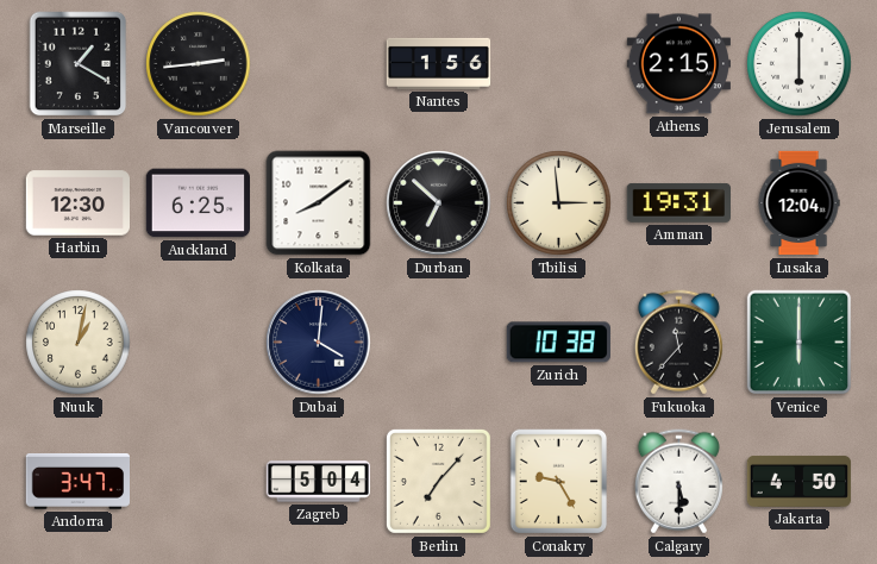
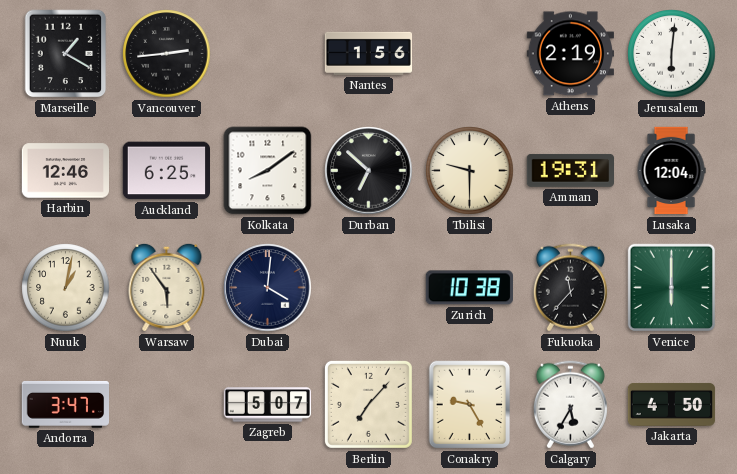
Athens: 2:15 -> 2:19 (570, 54)
Jerusalem: 6:00 -> 6:01 (672, 54)
Harbin: 12:30 -> 12:46 (65, 171)
Tbilisi: 2:59 -> 9:30 (470, 171)
Warsaw: none -> 5:54 (167, 287)
Zagreb: 5:04 -> 5:07 (268, 405)
Calgary: 5:30 -> 5:35 (570, 405)
